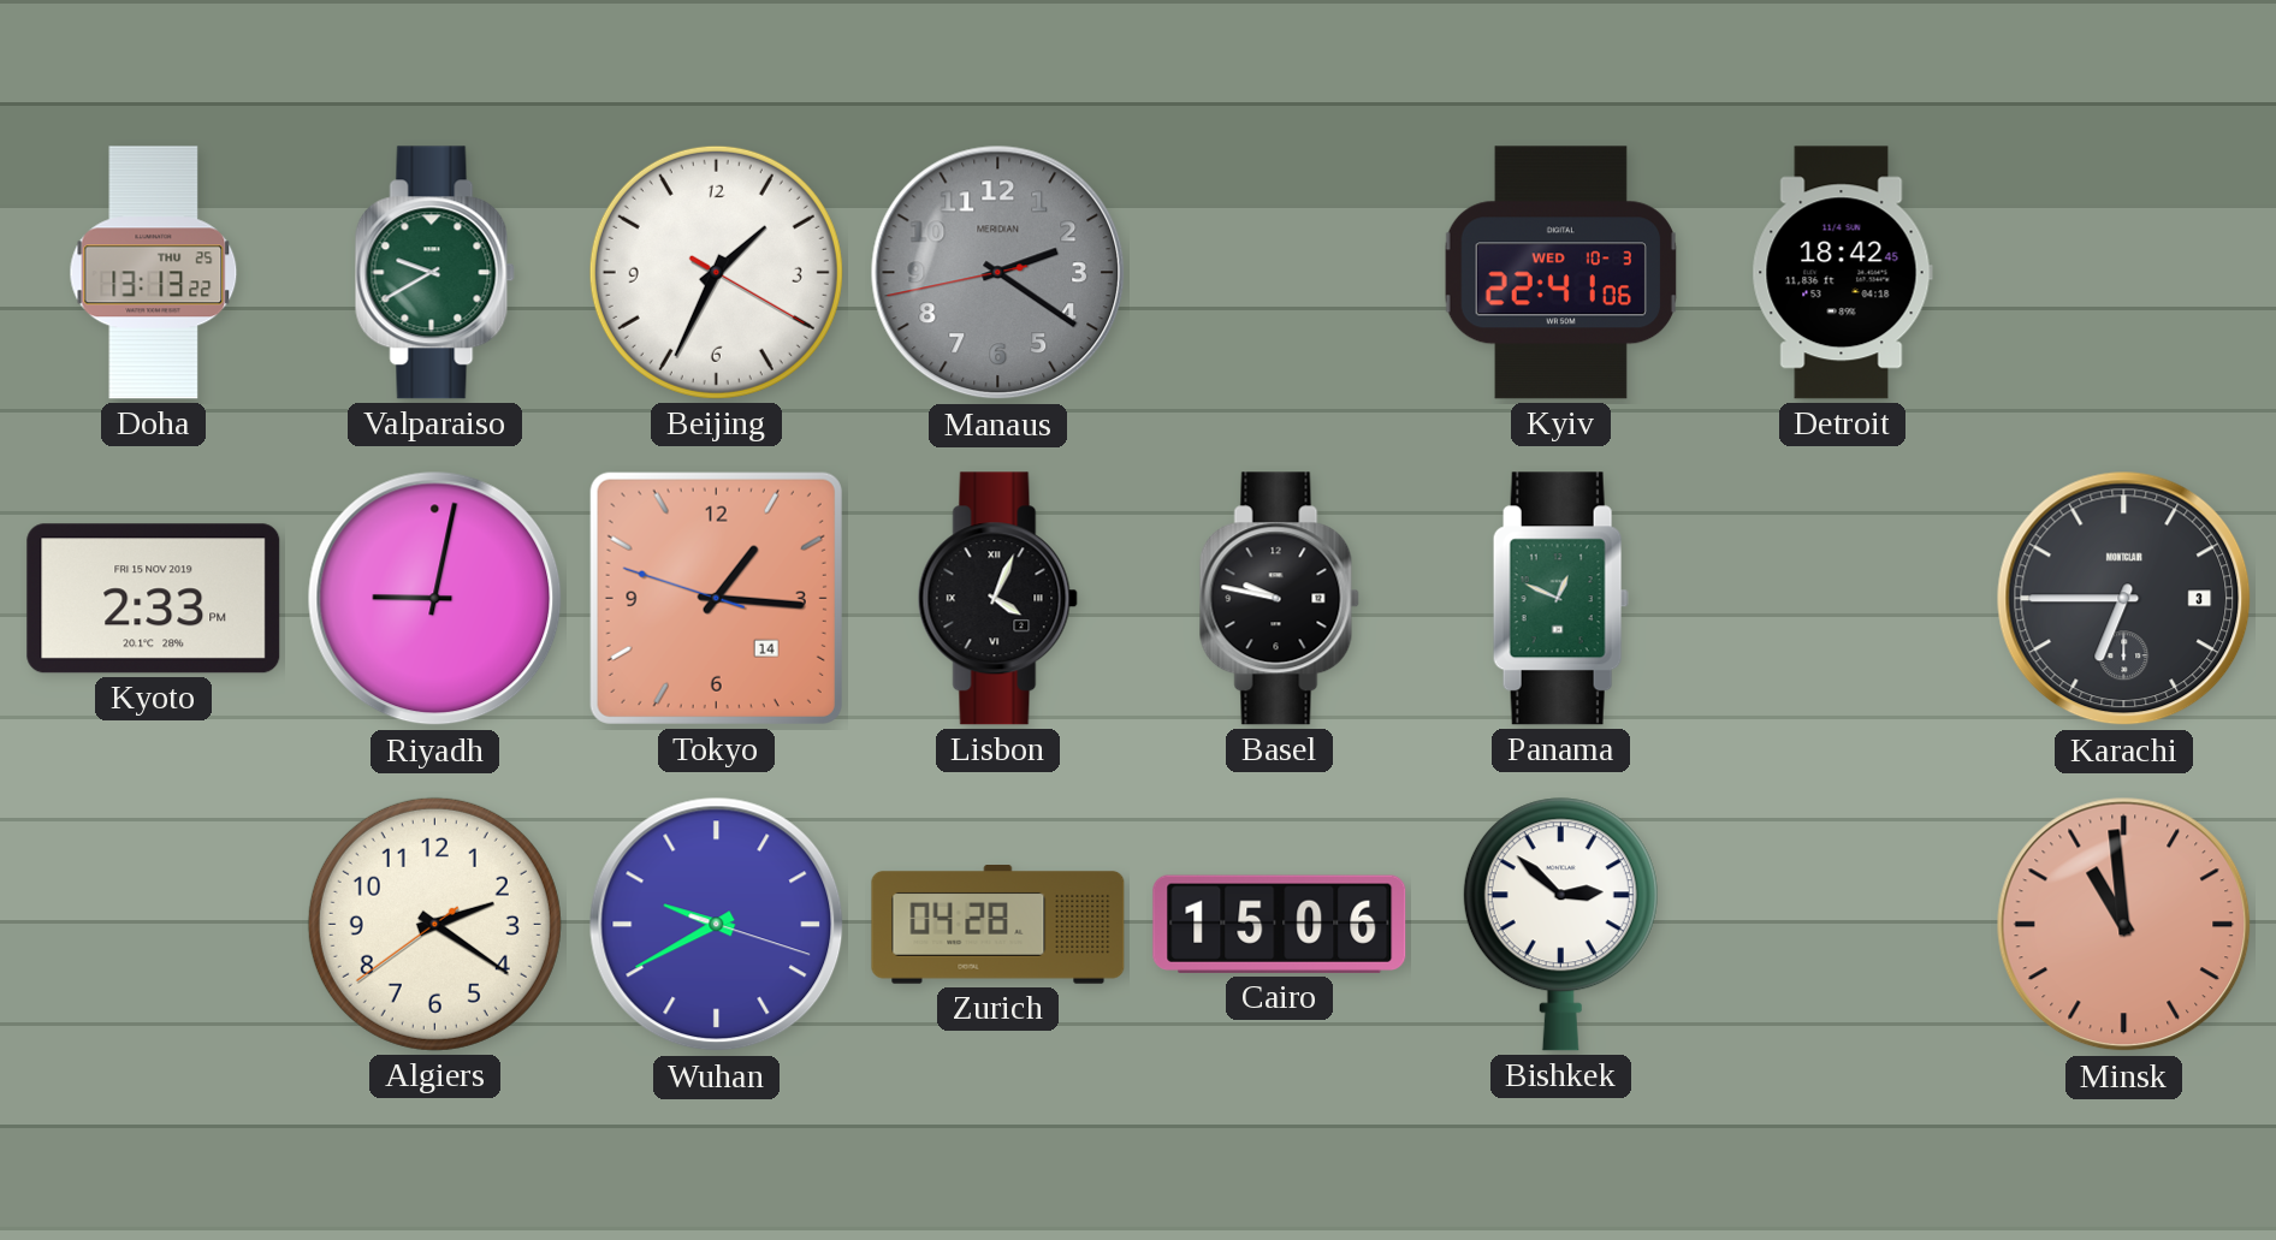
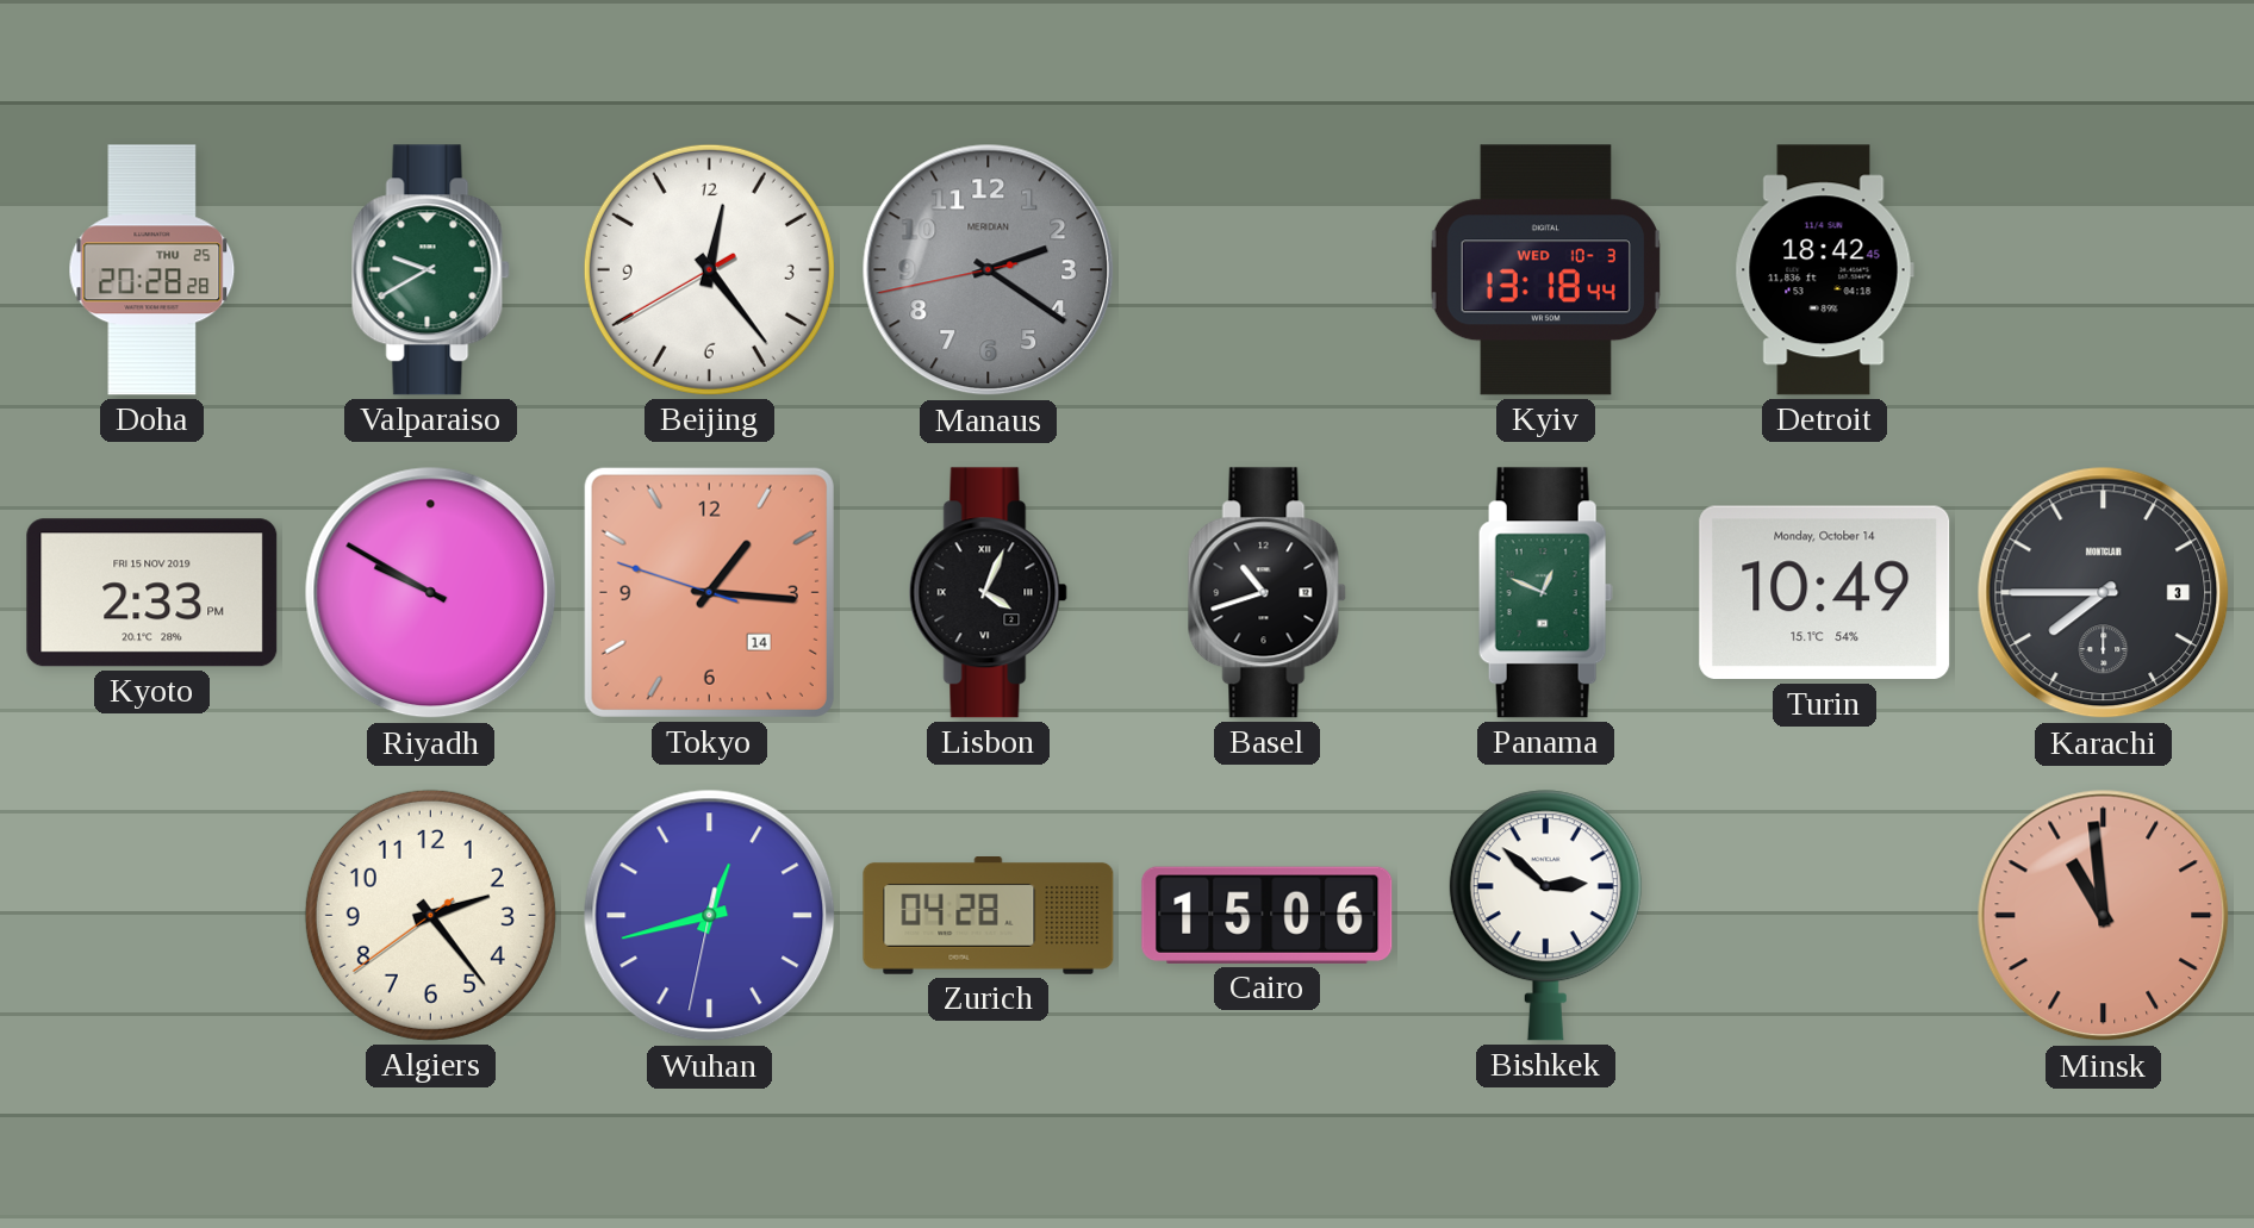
Doha: 13:13 -> 20:28 (152, 270)
Beijing: 1:34 -> 12:23 (709, 269)
Kyiv: 22:41 -> 13:18 (1545, 270)
Riyadh: 9:02 -> 9:50 (431, 593)
Basel: 9:47 -> 10:42 (1266, 593)
Turin: none -> 10:49 (1825, 593)
Karachi: 6:45 -> 7:45 (2104, 593)
Algiers: 2:20 -> 2:23 (430, 915)
Wuhan: 9:40 -> 12:42 (710, 916)
